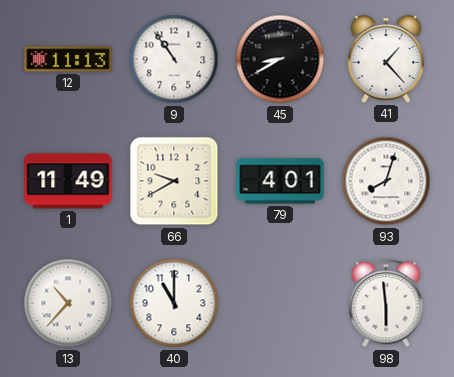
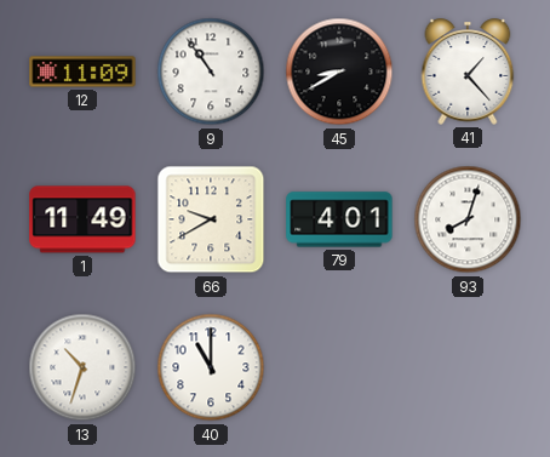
12: 11:13 -> 11:09 (82, 72)
13: 10:37 -> 10:33 (82, 367)
98: 5:59 -> none (386, 304)
